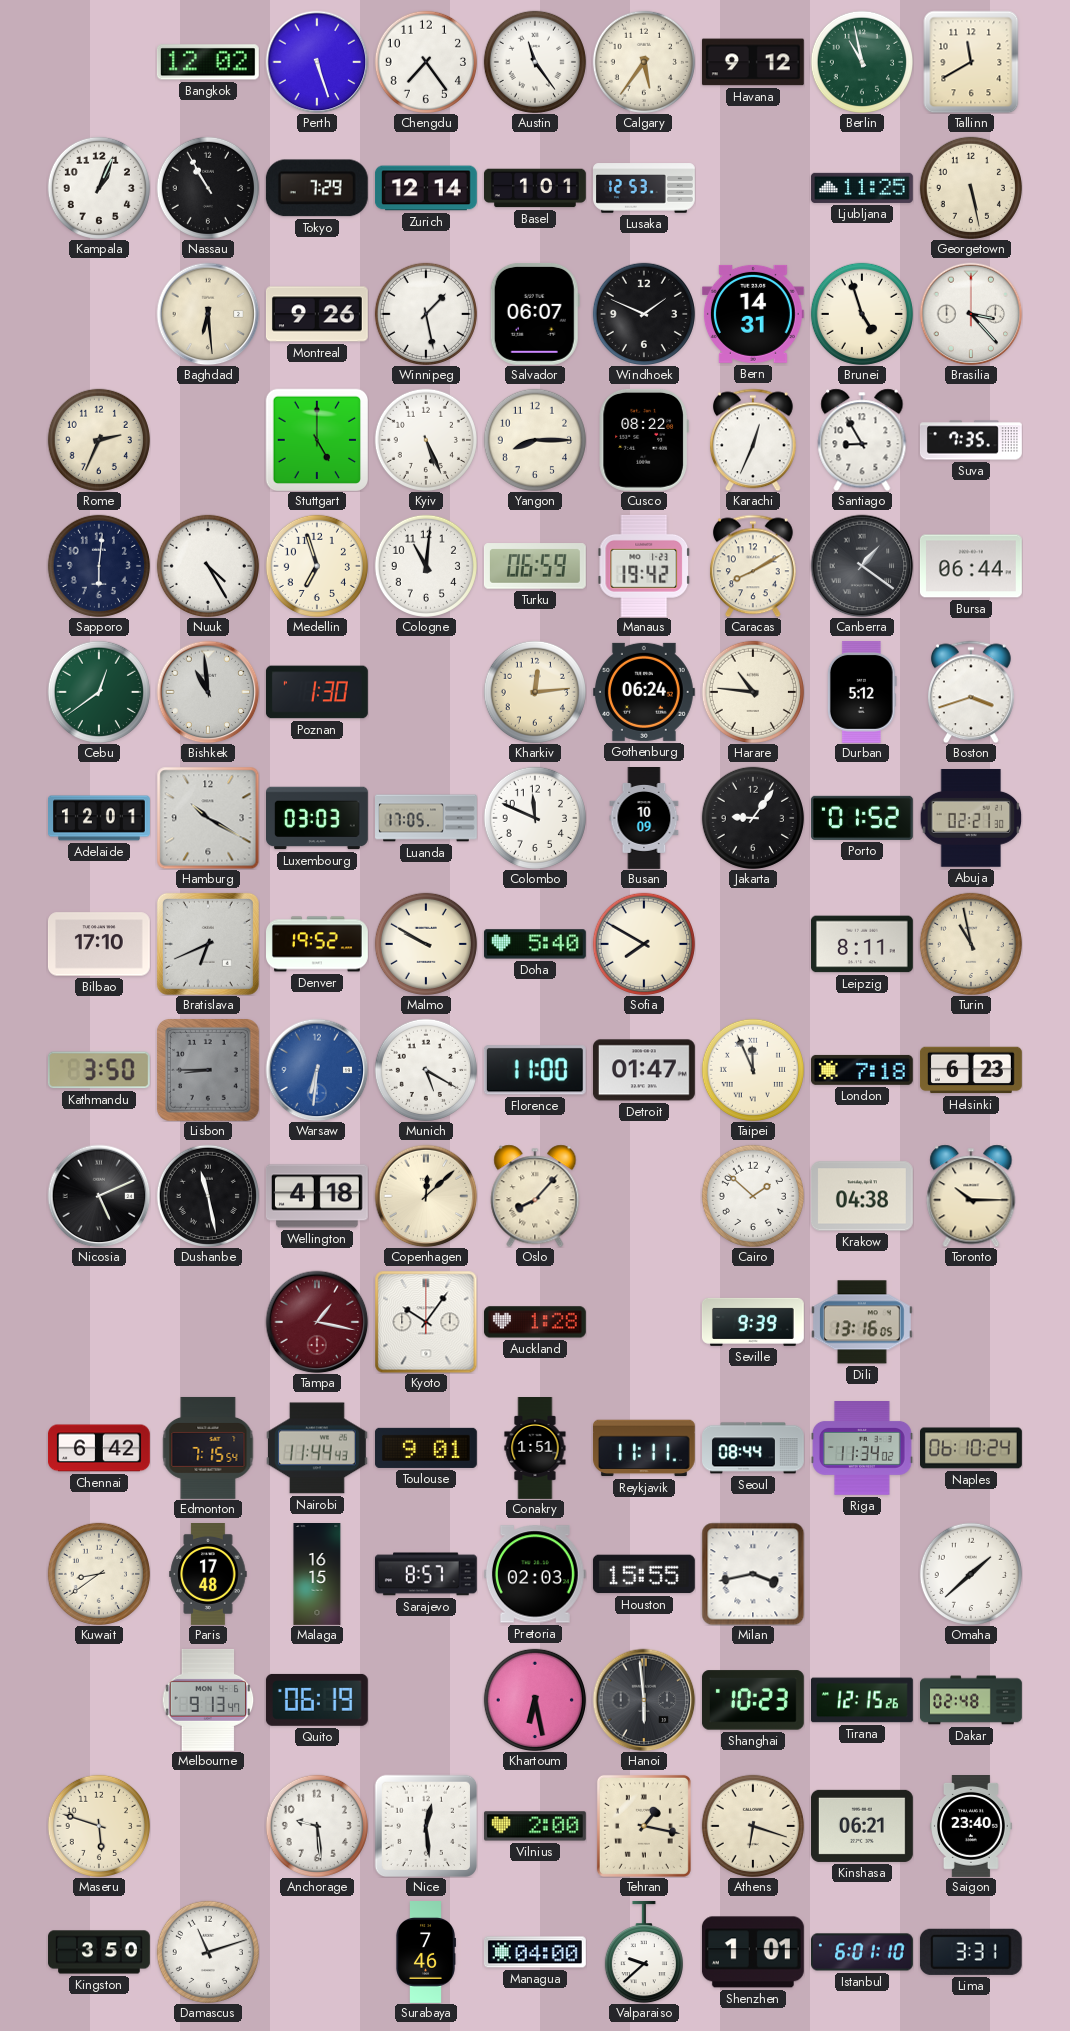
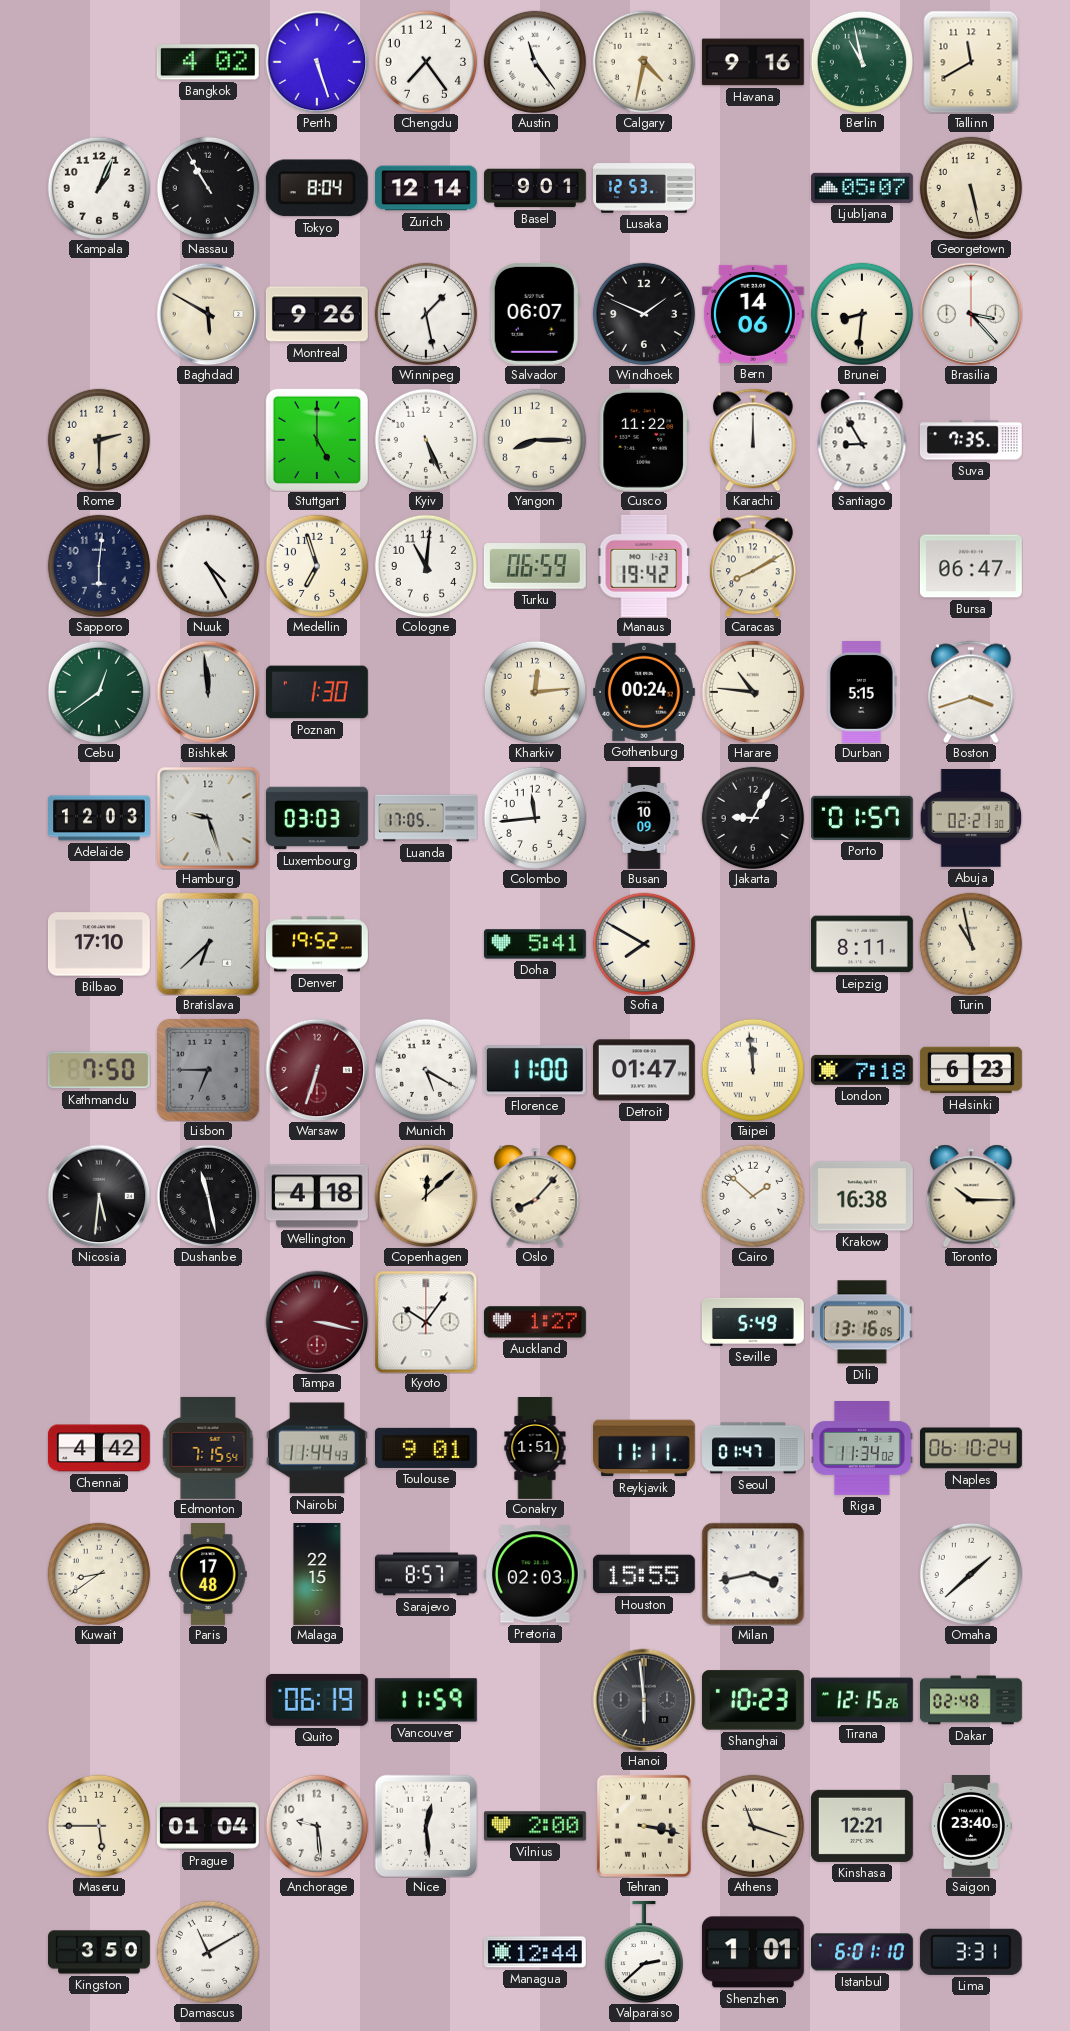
Bangkok: 12:02 -> 4:02 (208, 62)
Calgary: 5:36 -> 4:32 (644, 62)
Havana: 9:12 -> 9:16 (753, 62)
Tokyo: 7:29 -> 8:04 (317, 188)
Basel: 1:01 -> 9:01 (535, 188)
Ljubljana: 11:25 -> 05:07 (862, 188)
Baghdad: 6:29 -> 5:50 (208, 314)
Bern: 14:31 -> 14:06 (753, 314)
Brunei: 4:57 -> 8:31 (862, 314)
Rome: 2:34 -> 2:30 (99, 440)
Cusco: 08:22 -> 11:22 (644, 440)
Karachi: 12:34 -> 12:00 (753, 440)
Canberra: 1:21 -> none (862, 566)
Bursa: 06:44 -> 06:47 (971, 566)
Bishkek: 10:59 -> 11:59 (208, 692)
Gothenburg: 06:24 -> 00:24 (644, 692)
Durban: 5:12 -> 5:15 (862, 692)
Adelaide: 12:01 -> 12:03 (100, 818)
Hamburg: 10:20 -> 9:27 (208, 818)
Colombo: 11:49 -> 11:44 (535, 818)
Jakarta: 9:06 -> 9:05 (753, 818)
Porto: 01:52 -> 01:57 (862, 818)
Bratislava: 6:41 -> 6:38 (208, 944)
Malmo: 9:50 -> none (426, 944)
Doha: 5:40 -> 5:41 (535, 944)
Kathmandu: 3:50 -> 7:50 (99, 1070)
Lisbon: 8:45 -> 6:45 (208, 1070)
Warsaw: 6:31 -> 6:33 (317, 1070)
Warsaw dial: blue -> burgundy (317, 1070)
Taipei: 11:56 -> 11:59 (753, 1070)
Nicosia: 5:11 -> 5:31 (99, 1196)
Krakow: 04:38 -> 16:38 (862, 1196)
Tampa: 1:17 -> 3:17 (317, 1322)
Auckland: 1:28 -> 1:27 (535, 1322)
Seville: 9:39 -> 5:49 (753, 1322)
Chennai: 6:42 -> 4:42 (99, 1448)
Seoul: 08:44 -> 01:47 (754, 1448)
Malaga: 16:15 -> 22:15 (317, 1575)
Melbourne: 9:13 -> none (208, 1700)
Vancouver: none -> 11:59 (426, 1700)
Khartoum: 6:28 -> none (535, 1700)
Maseru: 5:48 -> 5:45 (99, 1826)
Prague: none -> 01:04 (208, 1826)
Tehran: 1:17 -> 3:17 (644, 1826)
Athens: 6:18 -> 11:18 (753, 1826)
Kinshasa: 06:21 -> 12:21 (862, 1826)
Damascus: 11:12 -> 11:10 (208, 1952)
Surabaya: 7:46 -> none (426, 1953)
Managua: 04:00 -> 12:44 (535, 1952)
Valparaiso: 9:38 -> 2:38 (644, 1952)
